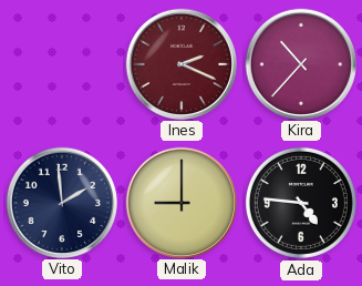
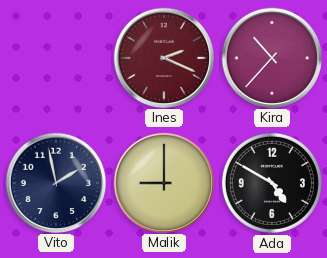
Vito: 1:59 -> 1:58 (55, 182)
Ada: 4:46 -> 4:50 (272, 183)
